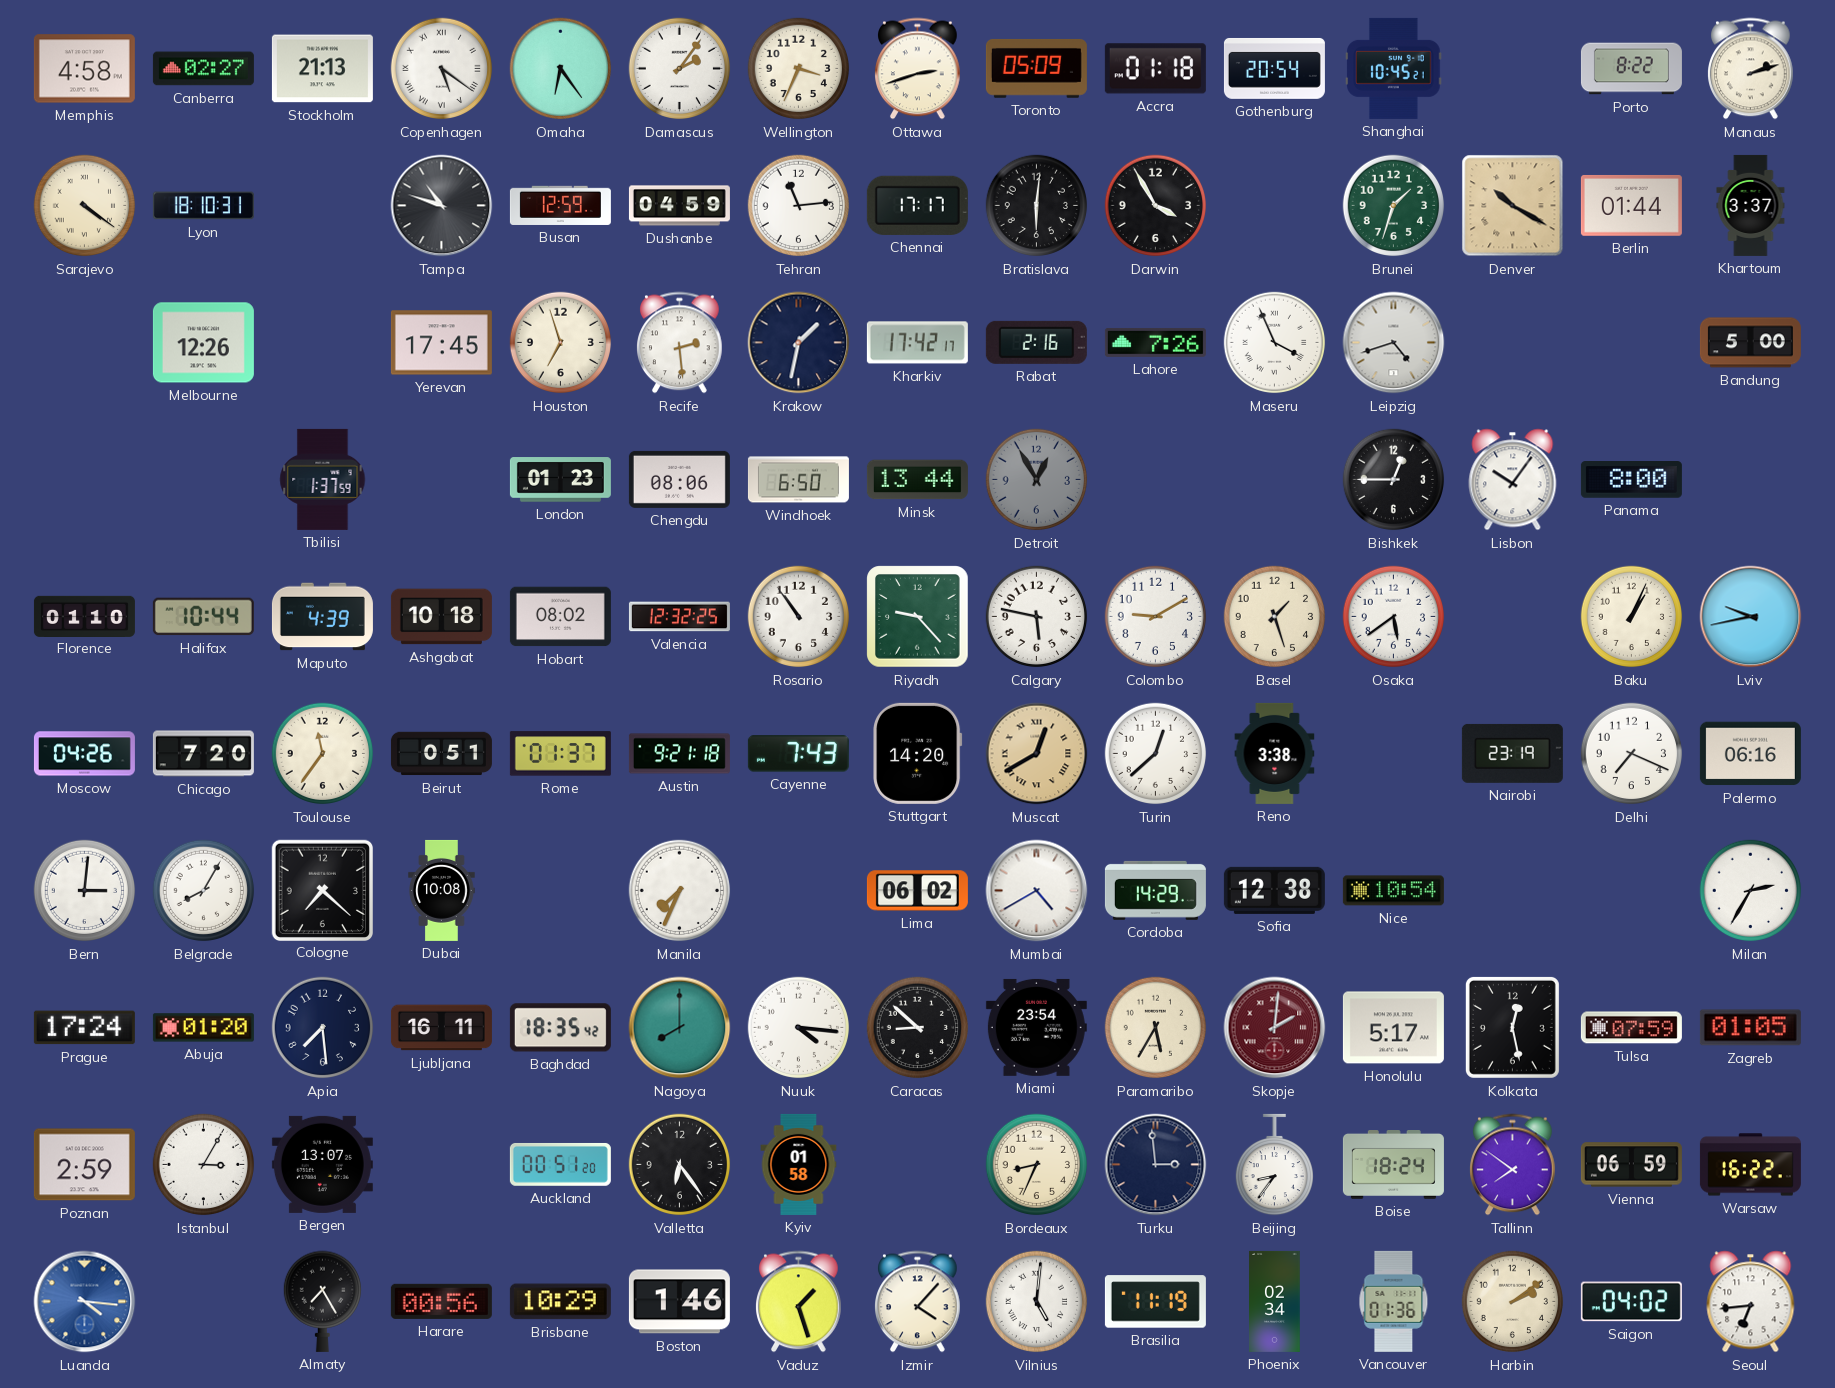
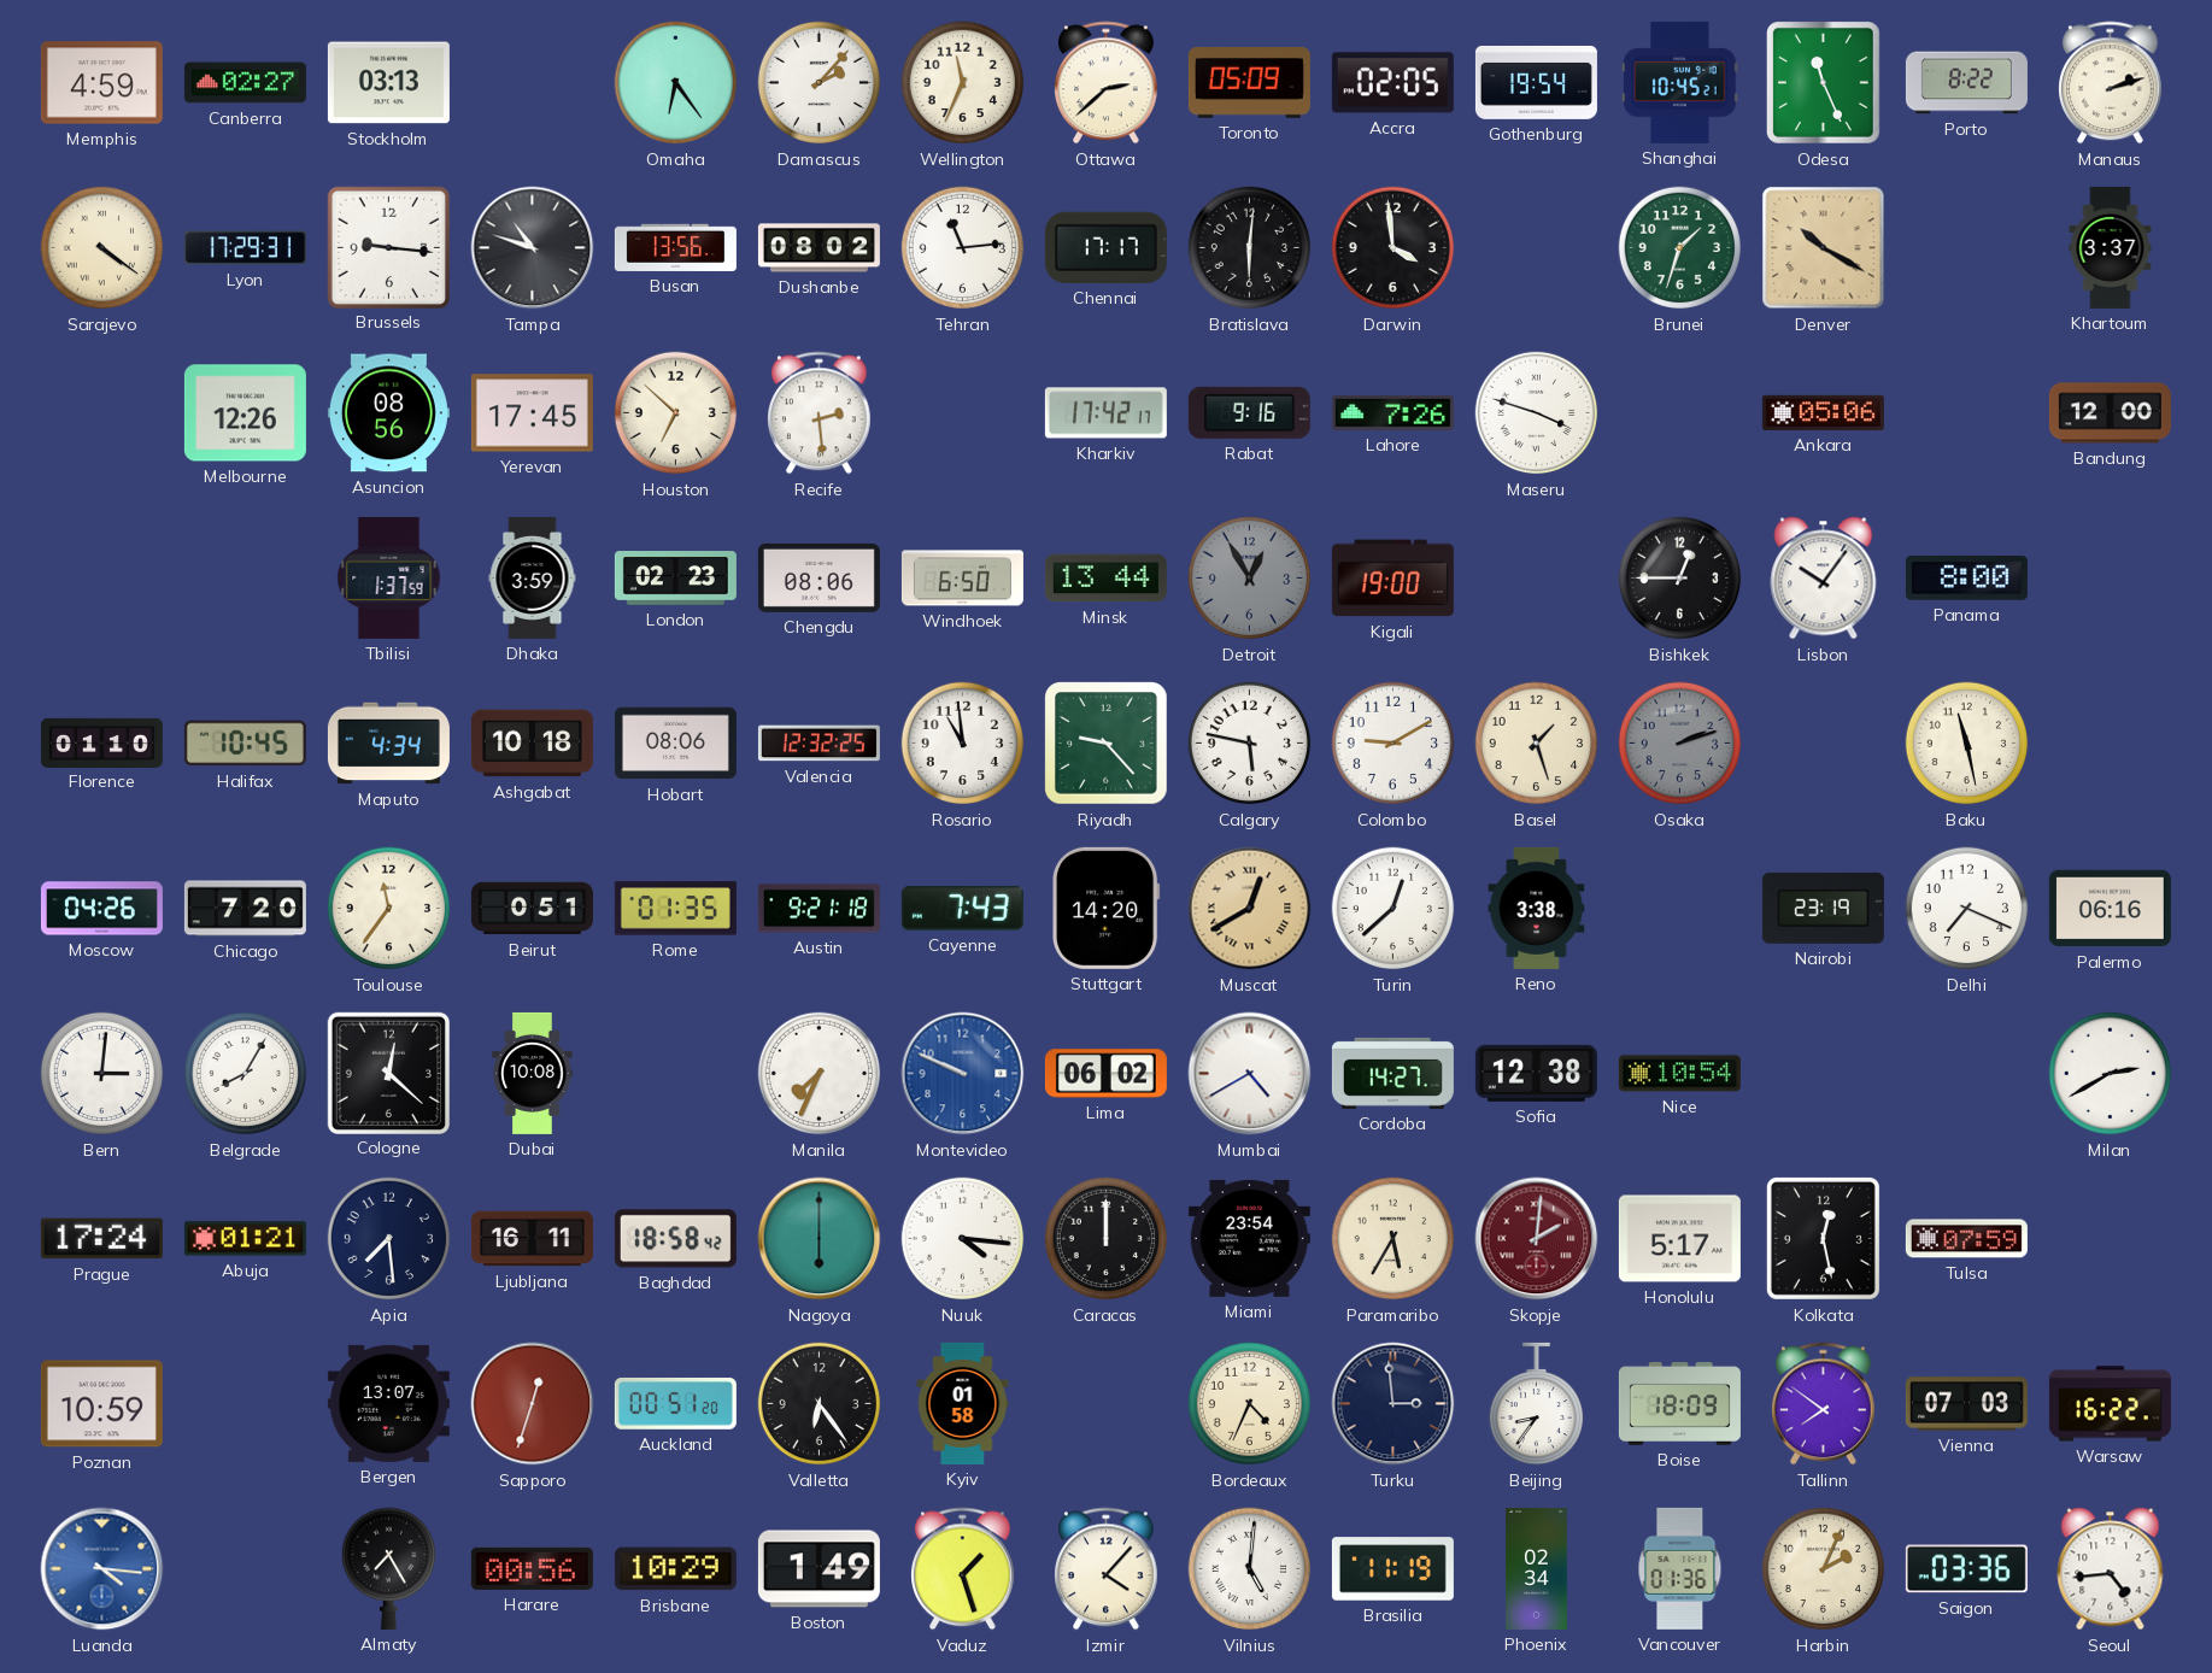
Memphis: 4:58 -> 4:59 (101, 83)
Stockholm: 21:13 -> 03:13 (388, 83)
Copenhagen: 5:21 -> none (442, 69)
Damascus: 2:06 -> 2:07 (820, 83)
Wellington: 3:34 -> 11:34 (963, 83)
Ottawa: 2:42 -> 2:38 (1107, 83)
Accra: 01:18 -> 02:05 (1392, 83)
Gothenburg: 20:54 -> 19:54 (1536, 82)
Odesa: none -> 11:26 (1824, 83)
Lyon: 18:10 -> 17:29 (245, 248)
Brussels: none -> 9:16 (388, 247)
Busan: 12:59 -> 13:56 (675, 247)
Dushanbe: 04:59 -> 08:02 (819, 248)
Darwin: 3:55 -> 3:59 (1393, 248)
Berlin: 01:44 -> none (1631, 205)
Asuncion: none -> 08:56 (388, 413)
Houston: 6:57 -> 6:52 (676, 413)
Krakow: 1:32 -> none (799, 343)
Rabat: 2:16 -> 9:16 (1249, 412)
Maseru: 3:56 -> 3:48 (1537, 413)
Leipzig: 4:42 -> none (1394, 343)
Ankara: none -> 05:06 (1823, 412)
Bandung: 5:00 -> 12:00 (2110, 413)
Dhaka: none -> 3:59 (533, 577)
London: 01:23 -> 02:23 (675, 579)
Kigali: none -> 19:00 (1392, 579)
Halifax: 10:44 -> 10:45 (245, 744)
Maputo: 4:39 -> 4:34 (388, 744)
Hobart: 08:02 -> 08:06 (675, 744)
Rosario: 10:54 -> 10:59 (963, 744)
Osaka: 5:39 -> 2:12 (1680, 744)
Osaka dial: white -> grey (1680, 744)
Baku: 1:04 -> 11:28 (1967, 744)
Lviv: 9:43 -> none (1751, 617)
Rome: 01:37 -> 01:35 (675, 909)
Cologne: 7:22 -> 12:22 (388, 1073)
Montevideo: none -> 9:49 (963, 1074)
Cordoba: 14:29 -> 14:27 (1392, 1073)
Milan: 2:35 -> 2:40 (2111, 1074)
Abuja: 01:20 -> 01:21 (245, 1239)
Baghdad: 18:35 -> 18:58 (675, 1239)
Nagoya: 8:00 -> 6:00 (820, 1239)
Caracas: 8:52 -> 12:00 (1107, 1239)
Zagreb: 01:05 -> none (1750, 1028)
Poznan: 2:59 -> 10:59 (101, 1404)
Istanbul: 3:05 -> none (204, 1165)
Sapporo: none -> 12:33 (533, 1404)
Bordeaux: 8:34 -> 4:34 (1250, 1404)
Boise: 18:24 -> 18:09 (1679, 1404)
Vienna: 06:59 -> 07:03 (1966, 1404)
Boston: 1:46 -> 1:49 (819, 1569)
Harbin: 2:09 -> 2:04 (1824, 1569)
Saigon: 04:02 -> 03:36 (1966, 1569)
Seoul: 6:44 -> 4:44 (2111, 1569)
